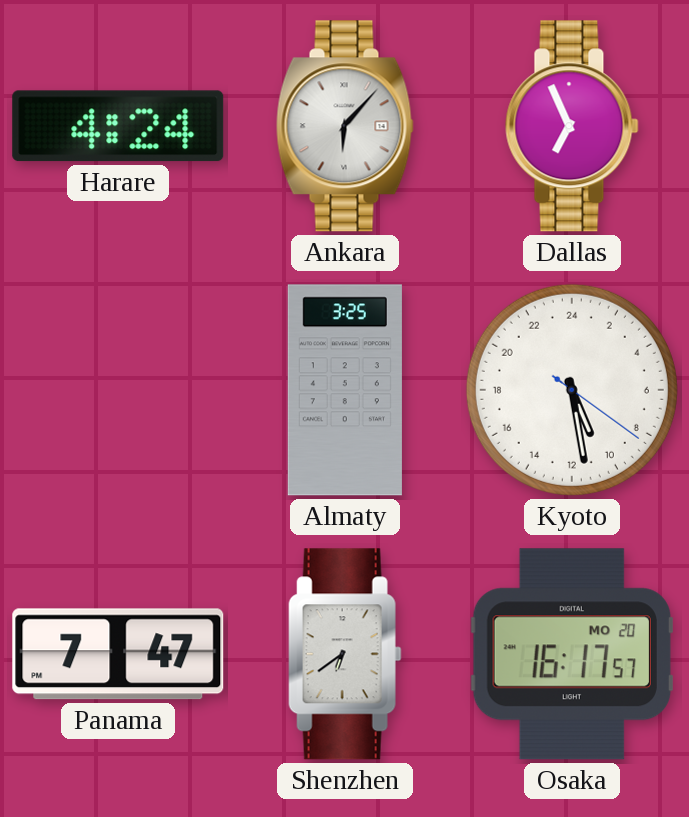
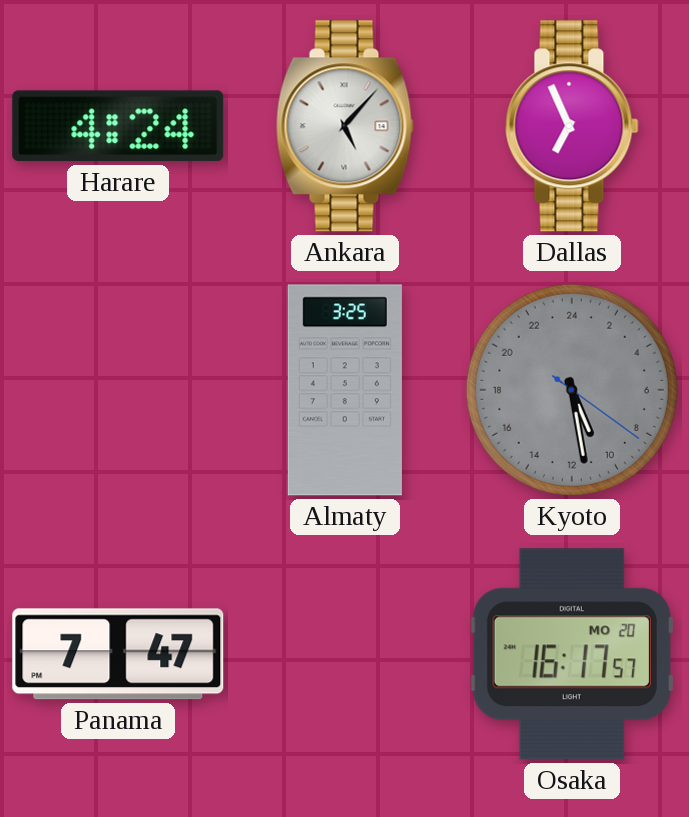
Ankara: 6:07 -> 5:07 (345, 126)
Kyoto dial: white -> grey (572, 390)
Shenzhen: 6:39 -> none (345, 654)
